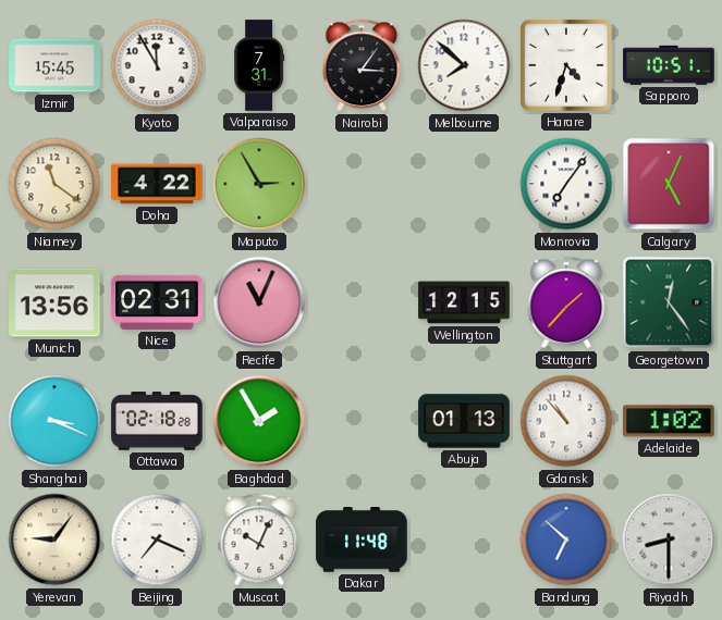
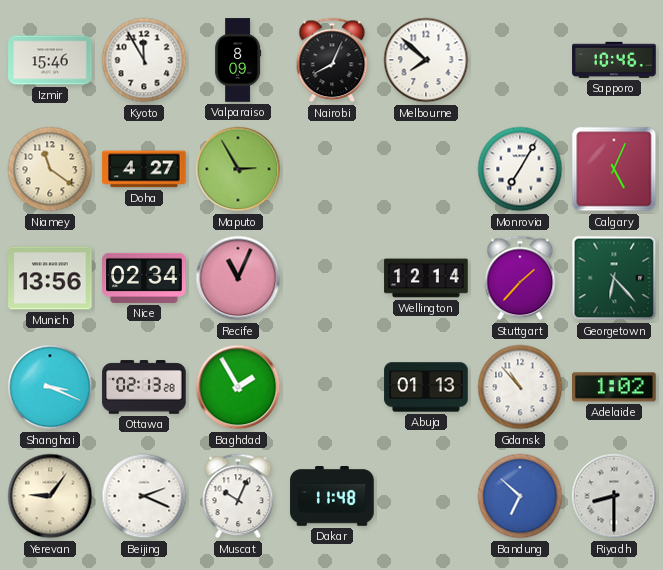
Izmir: 15:45 -> 15:46 (50, 60)
Valparaiso: 7:31 -> 8:09 (238, 60)
Nairobi: 3:06 -> 8:04 (332, 60)
Harare: 4:33 -> none (566, 65)
Sapporo: 10:51 -> 10:46 (614, 60)
Doha: 4:22 -> 4:27 (144, 169)
Monrovia: 7:06 -> 7:05 (520, 169)
Nice: 02:31 -> 02:34 (144, 278)
Wellington: 12:15 -> 12:14 (426, 278)
Georgetown: 12:24 -> 6:23 (614, 278)
Ottawa: 02:18 -> 02:13 (144, 387)
Beijing: 7:19 -> 2:19 (144, 496)
